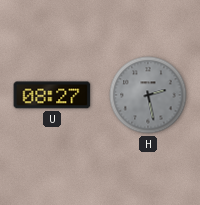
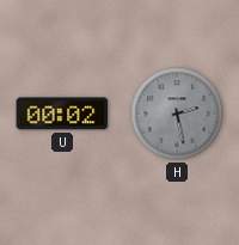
U: 08:27 -> 00:02 (62, 114)
